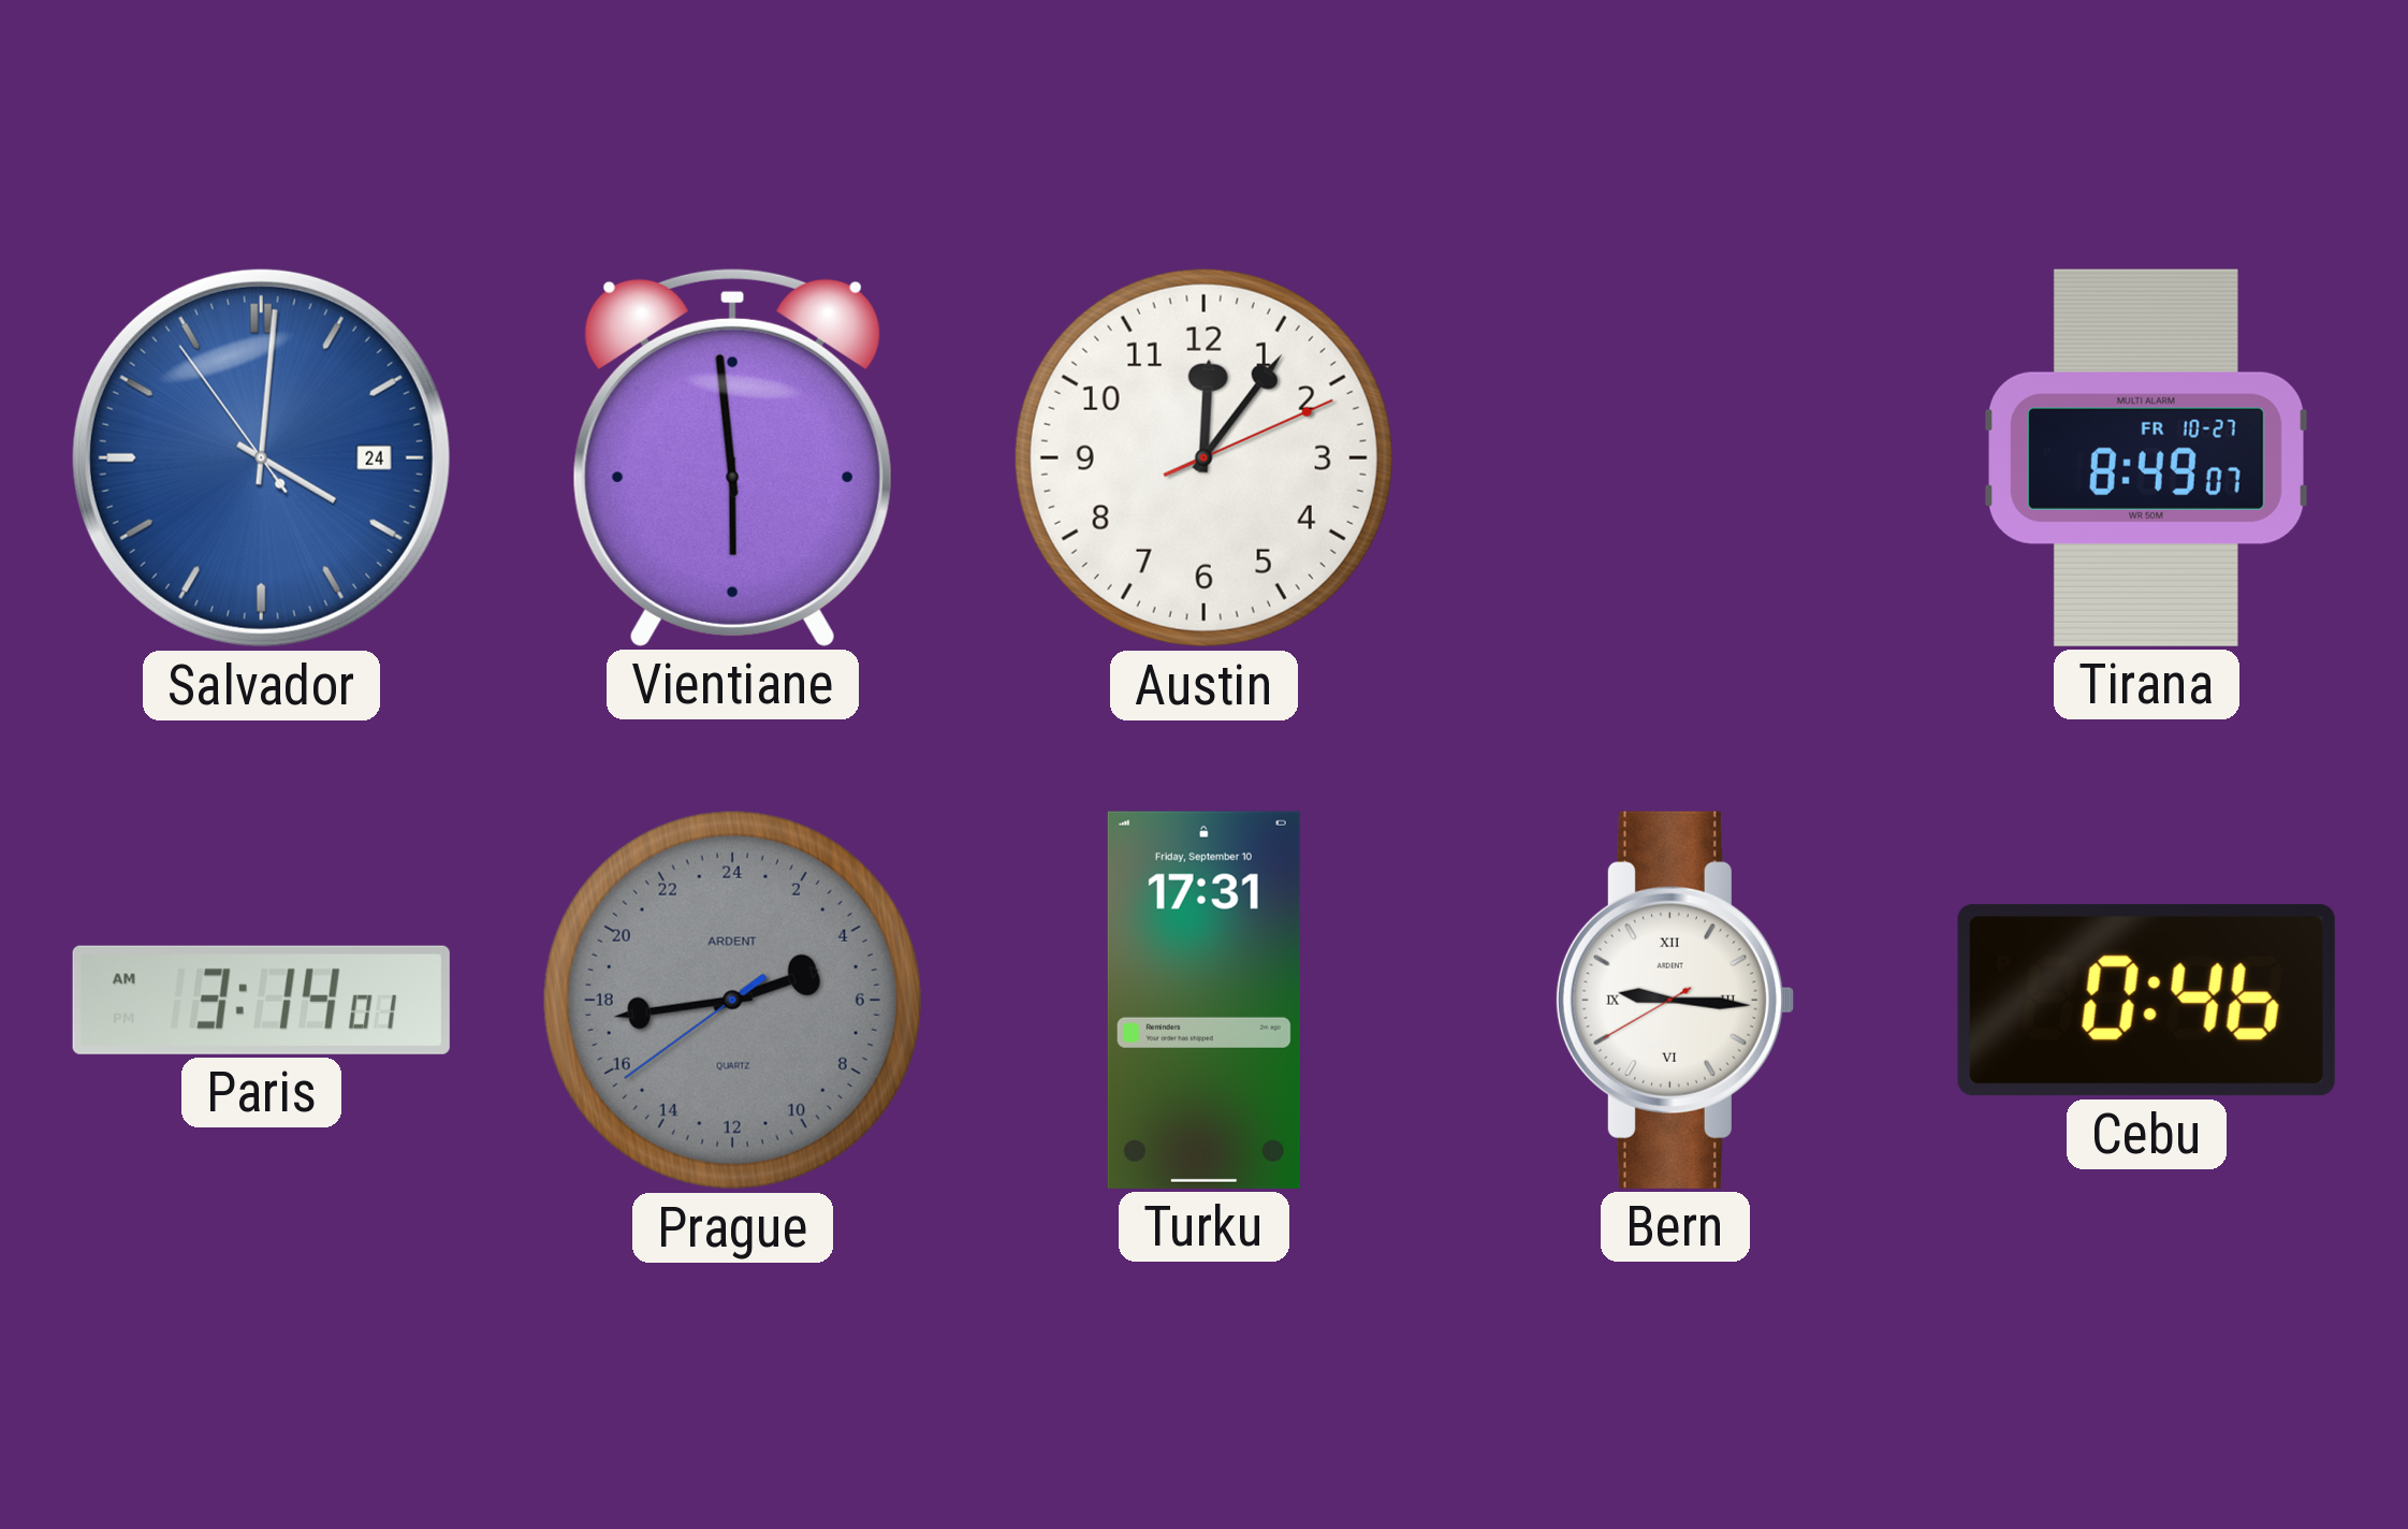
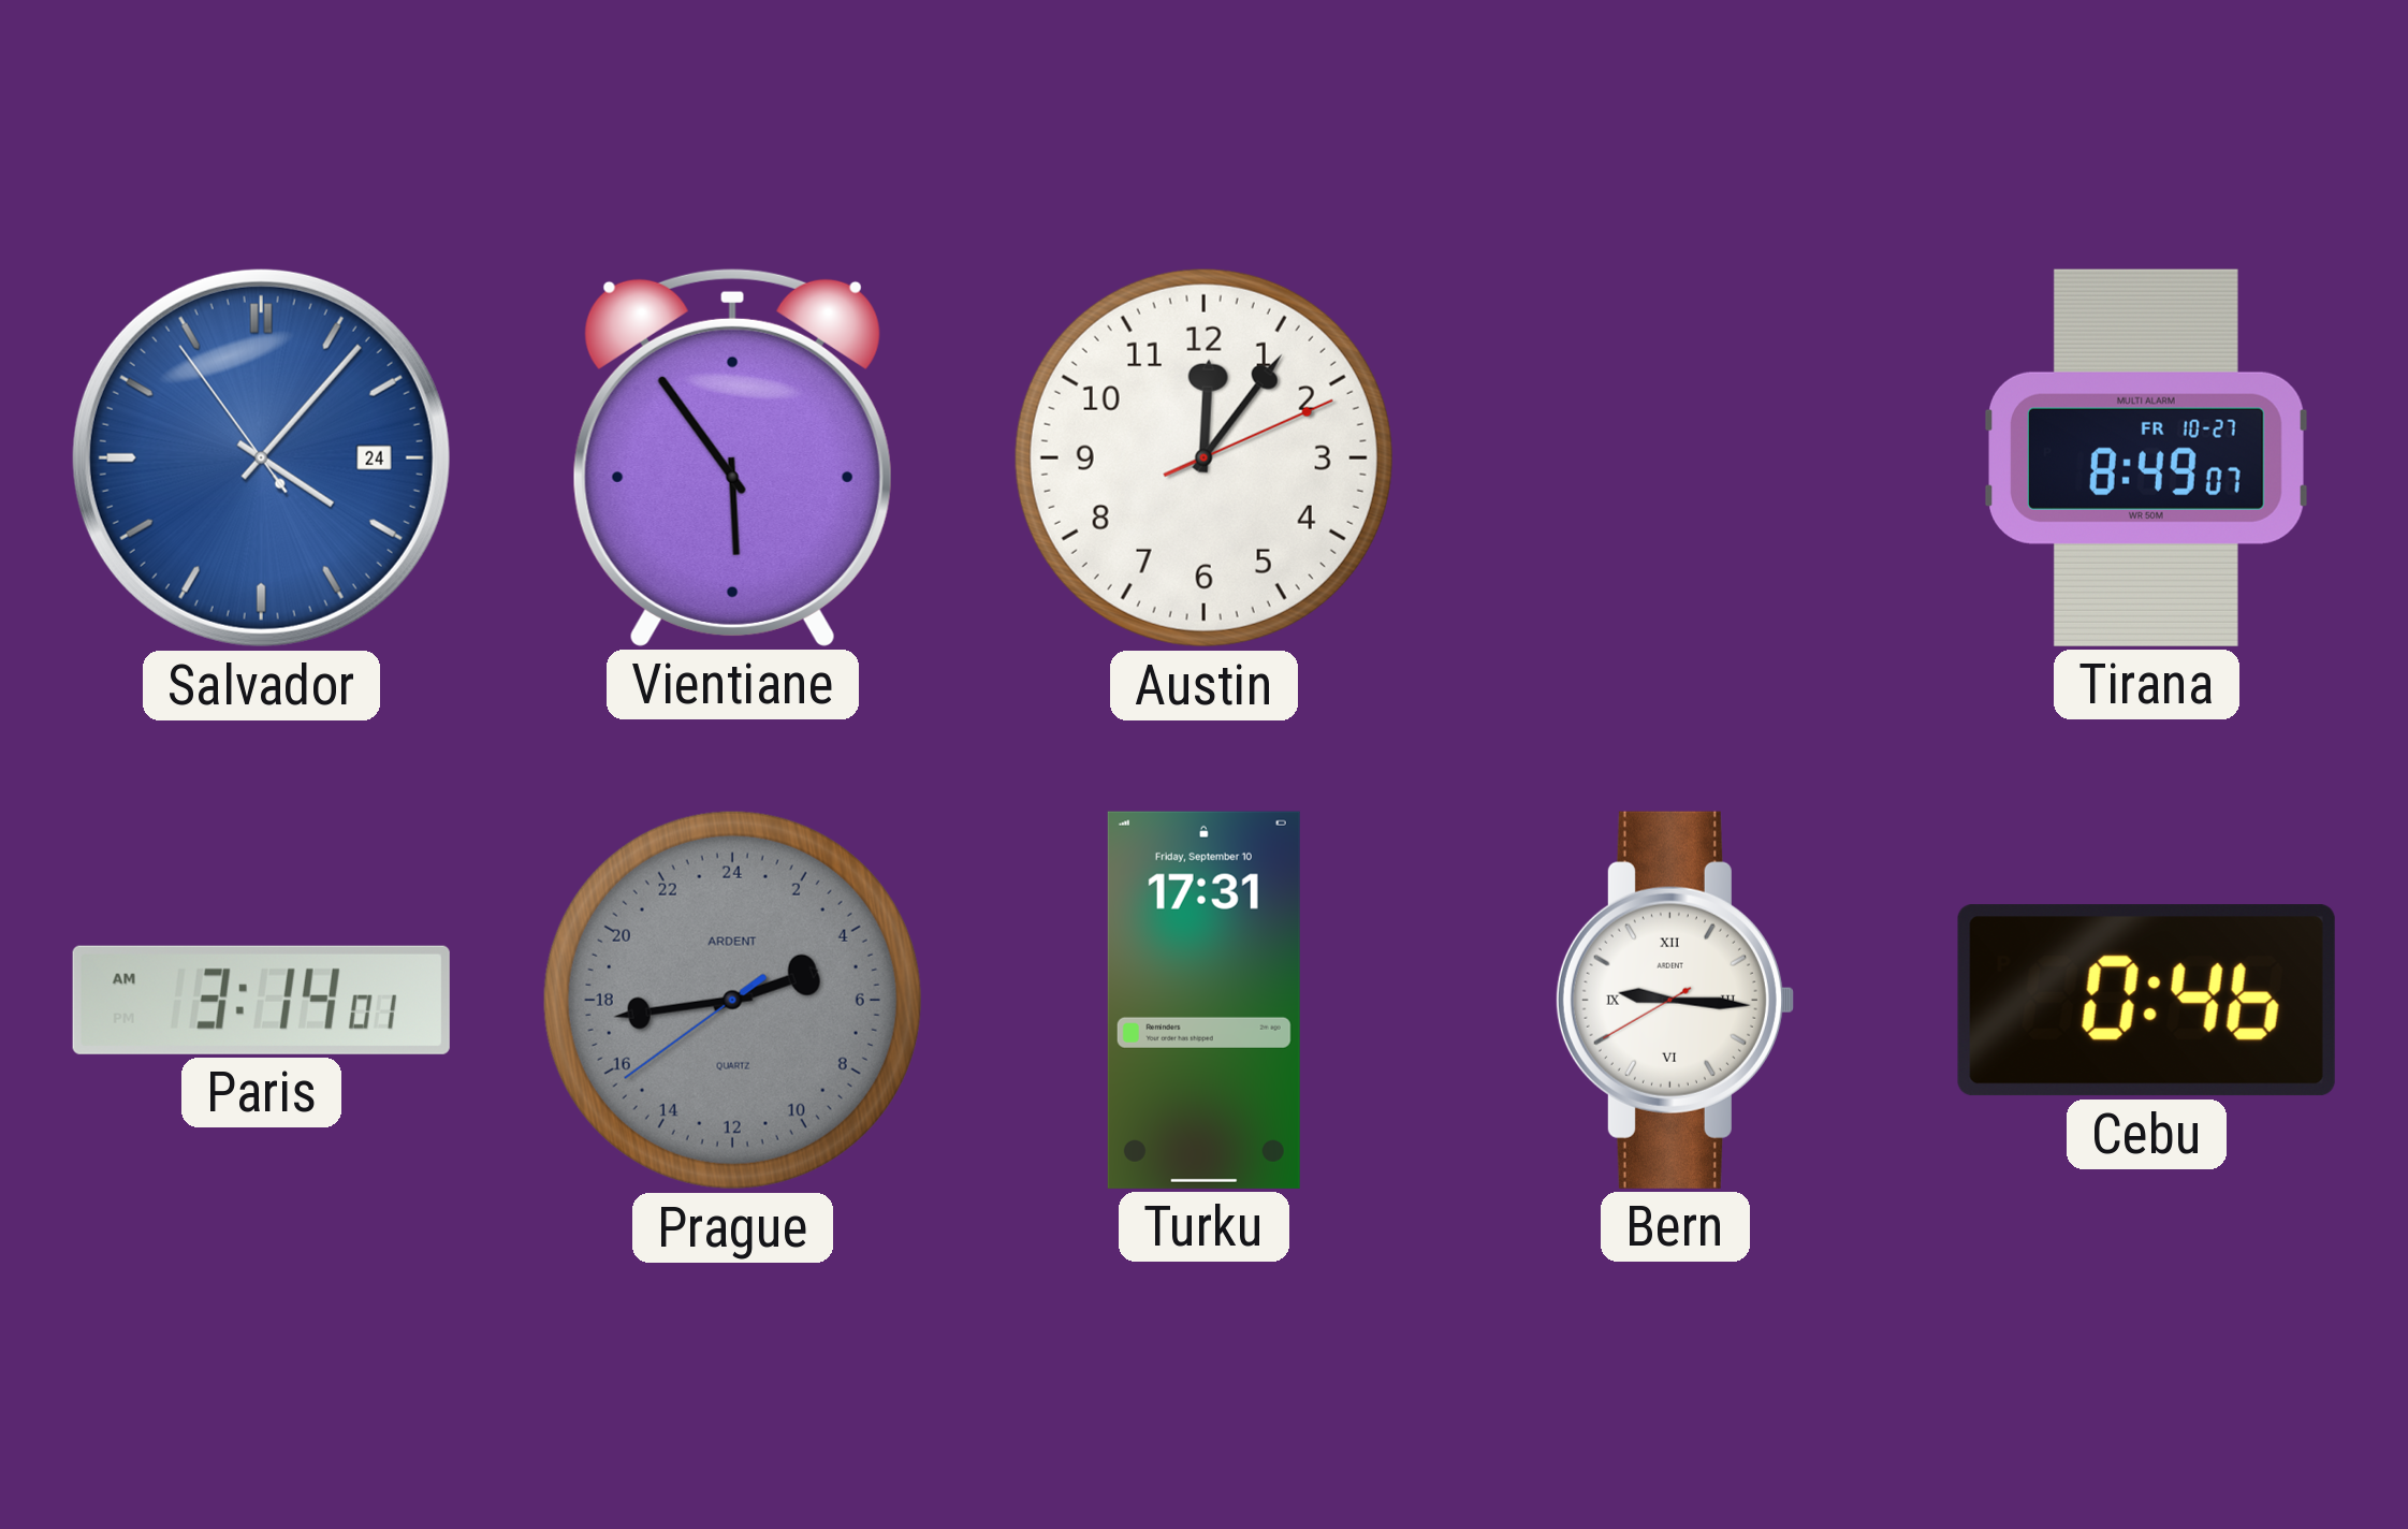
Salvador: 4:00 -> 4:06 (261, 457)
Vientiane: 5:59 -> 5:54 (732, 457)
